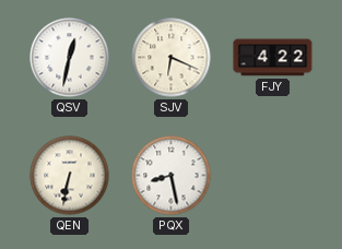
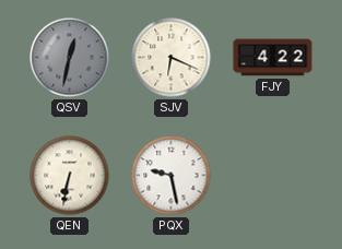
QSV dial: white -> grey (70, 58)
PQX: 8:28 -> 9:28 (172, 176)
